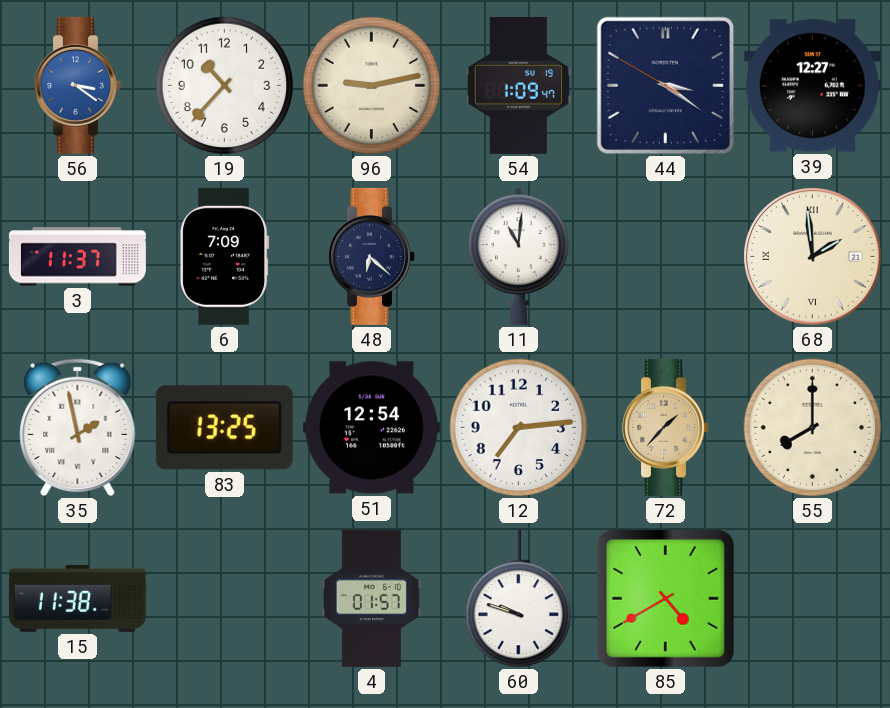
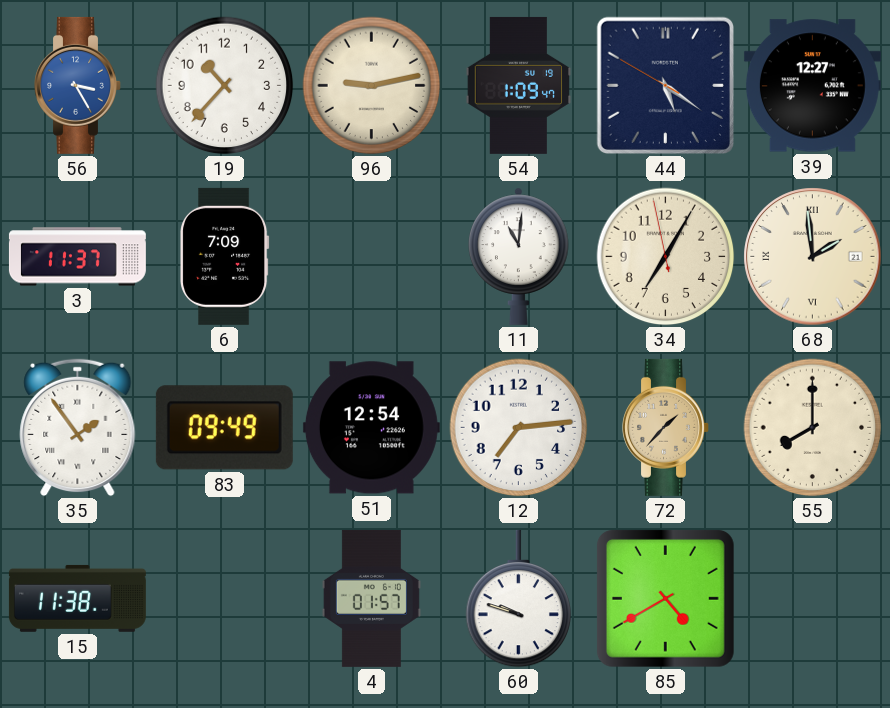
56: 3:21 -> 3:25 (78, 85)
44: 3:20 -> 5:20 (665, 85)
48: 6:22 -> none (372, 256)
34: none -> 7:04 (666, 257)
35: 1:58 -> 1:54 (78, 428)
83: 13:25 -> 09:49 (224, 428)
